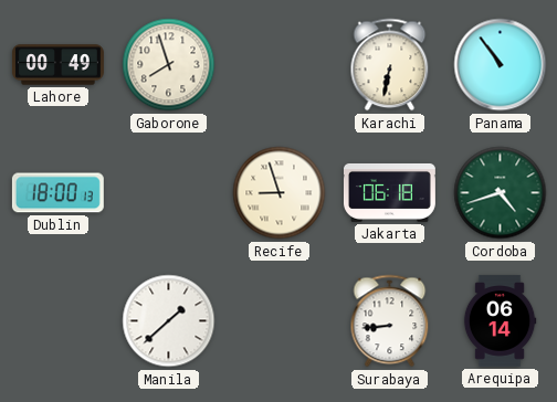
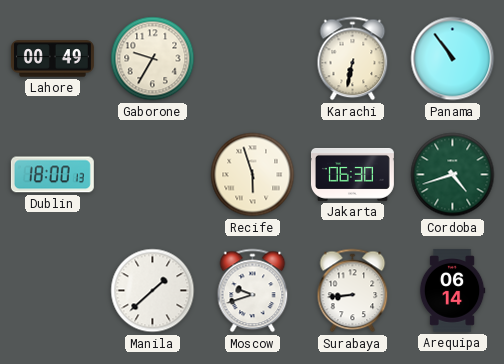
Gaborone: 7:57 -> 9:35 (153, 59)
Recife: 8:57 -> 5:57 (253, 175)
Jakarta: 06:18 -> 06:30 (352, 174)
Moscow: none -> 9:42 (253, 291)
